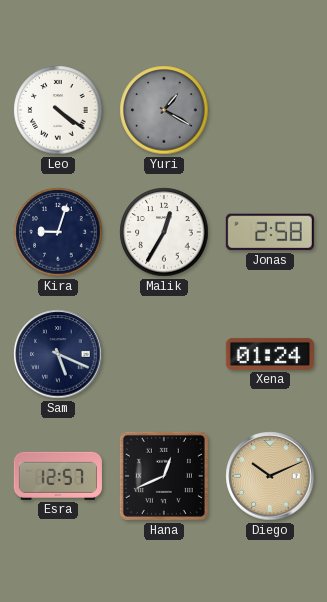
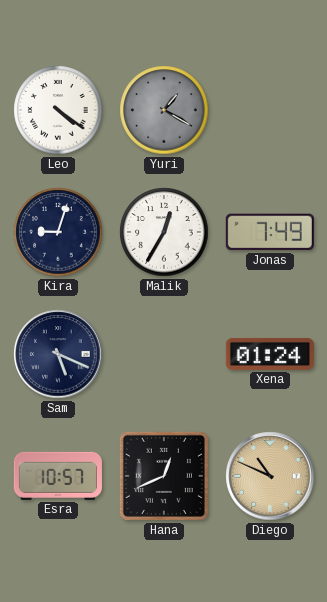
Jonas: 2:58 -> 7:49 (270, 232)
Esra: 12:57 -> 10:57 (58, 476)
Diego: 10:11 -> 10:49 (270, 476)
